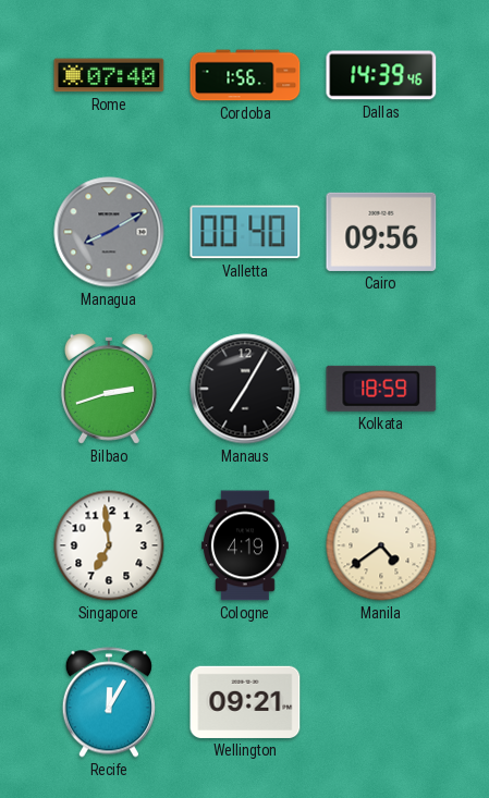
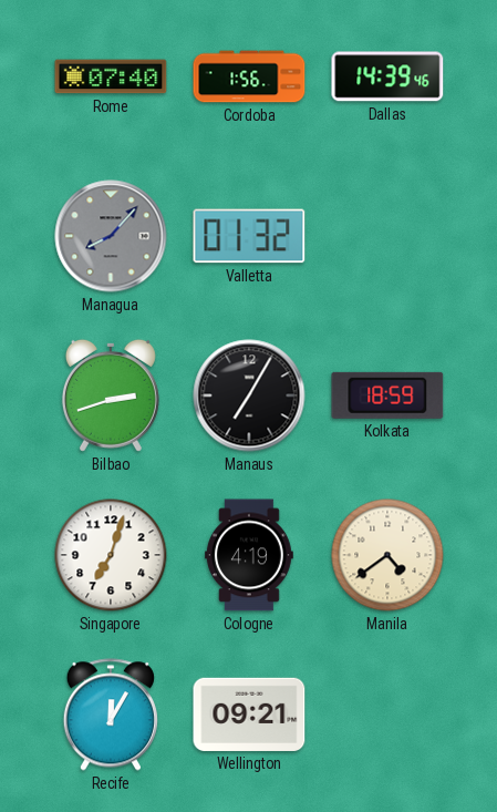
Managua: 8:10 -> 8:07 (111, 236)
Valletta: 00:40 -> 01:32 (249, 236)
Cairo: 09:56 -> none (381, 232)
Singapore: 6:59 -> 7:03 (111, 555)
